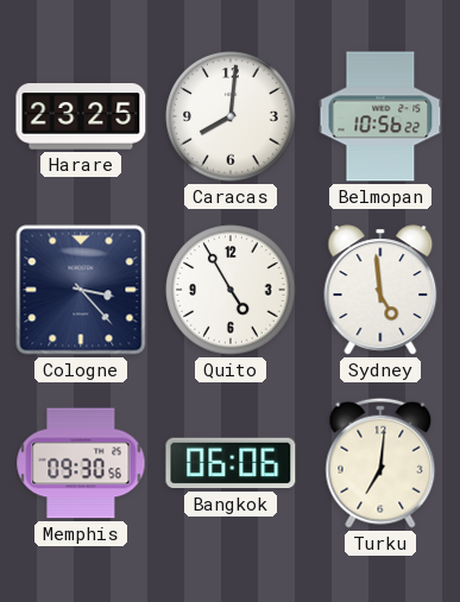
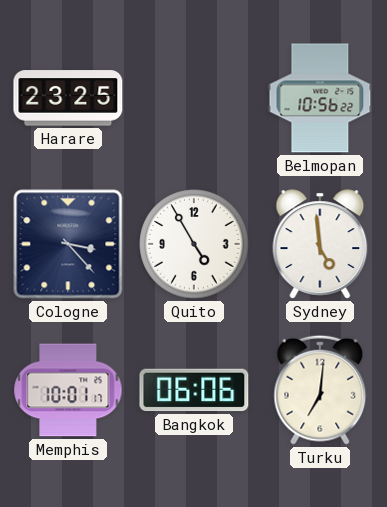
Caracas: 8:01 -> none (231, 116)
Memphis: 09:30 -> 10:01 (68, 390)
